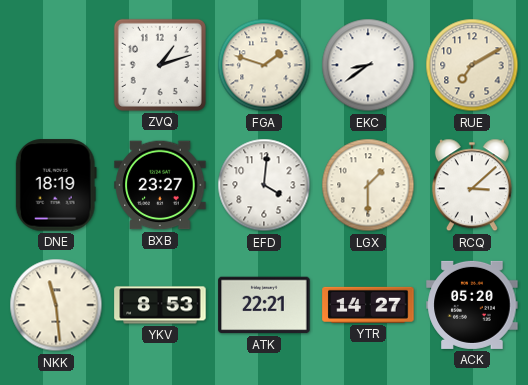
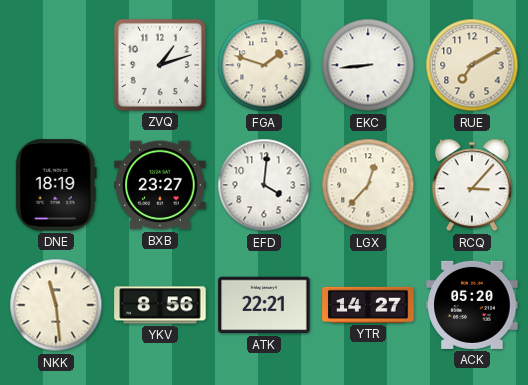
EKC: 8:39 -> 8:44 (368, 65)
LGX: 1:30 -> 12:37 (368, 185)
RCQ: 3:08 -> 3:07 (472, 185)
YKV: 8:53 -> 8:56 (160, 305)
